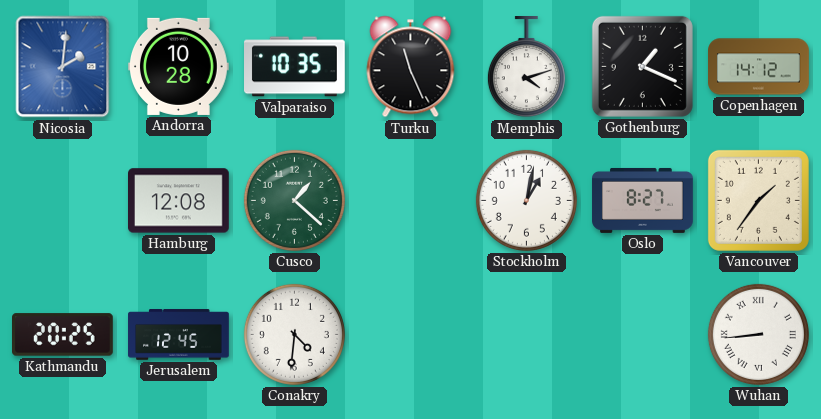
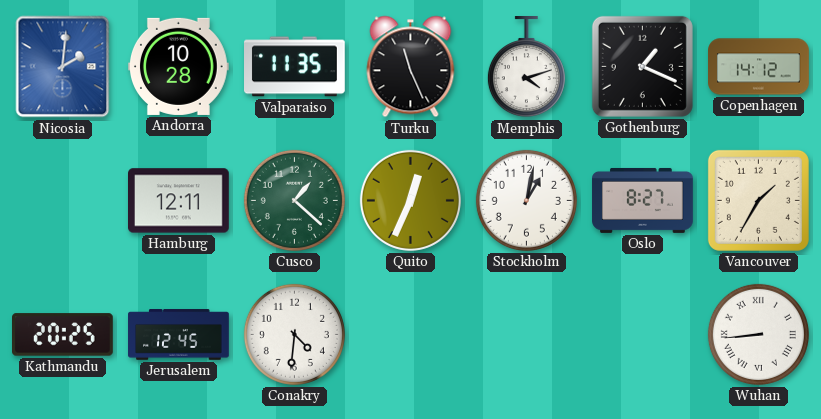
Valparaiso: 10:35 -> 11:35 (295, 67)
Hamburg: 12:08 -> 12:11 (179, 201)
Quito: none -> 12:34 (410, 200)
Vancouver: 1:36 -> 1:35 (758, 200)
